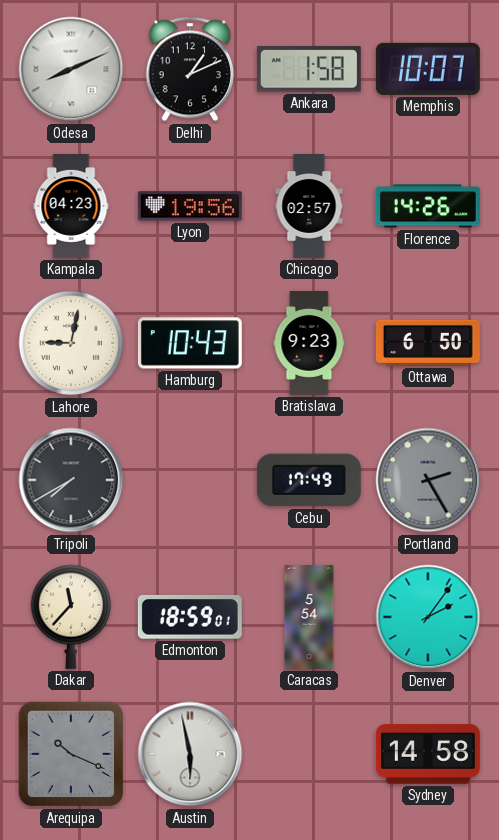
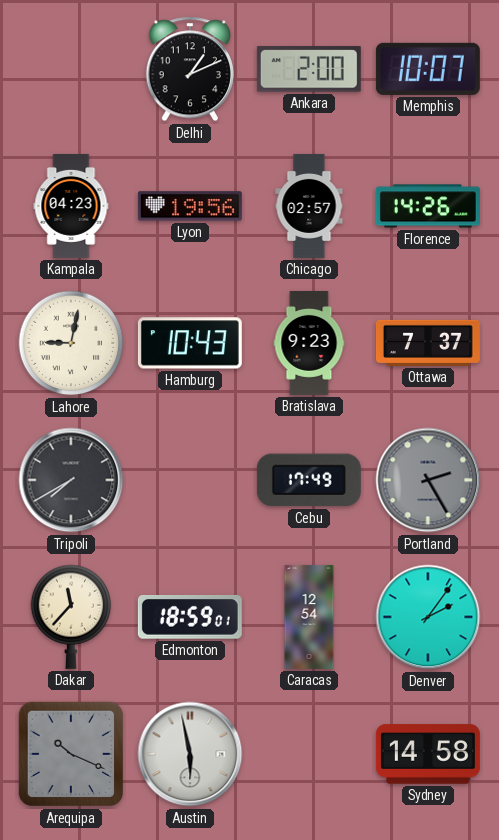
Odesa: 8:11 -> none (71, 69)
Ankara: 1:58 -> 2:00 (309, 69)
Ottawa: 6:50 -> 7:37 (428, 343)
Caracas: 5:54 -> 12:54 (309, 617)
